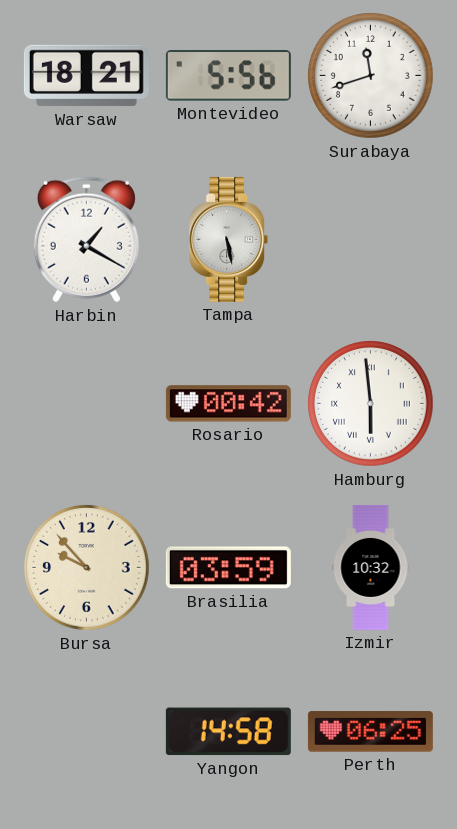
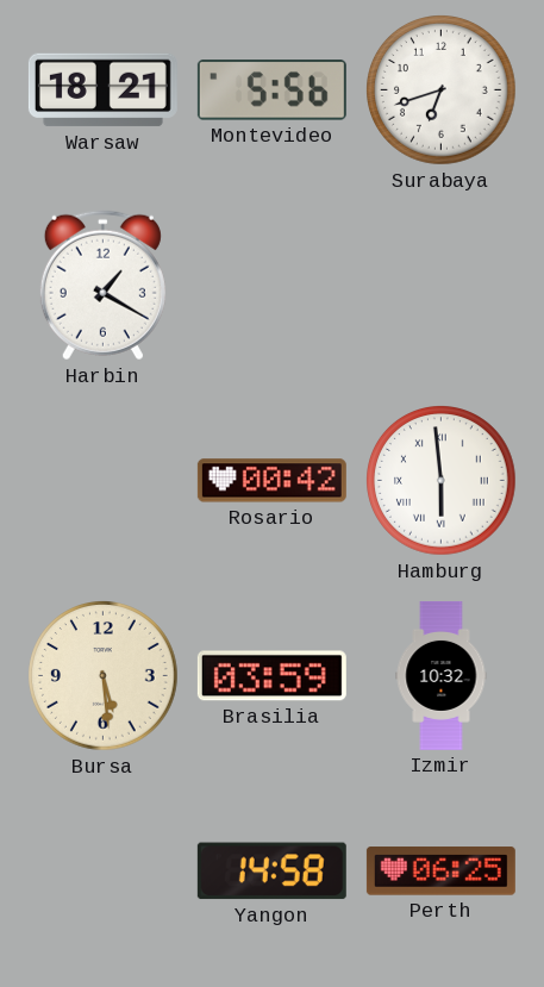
Surabaya: 11:42 -> 6:42 (442, 90)
Tampa: 5:28 -> none (229, 239)
Bursa: 9:53 -> 5:29 (104, 676)
